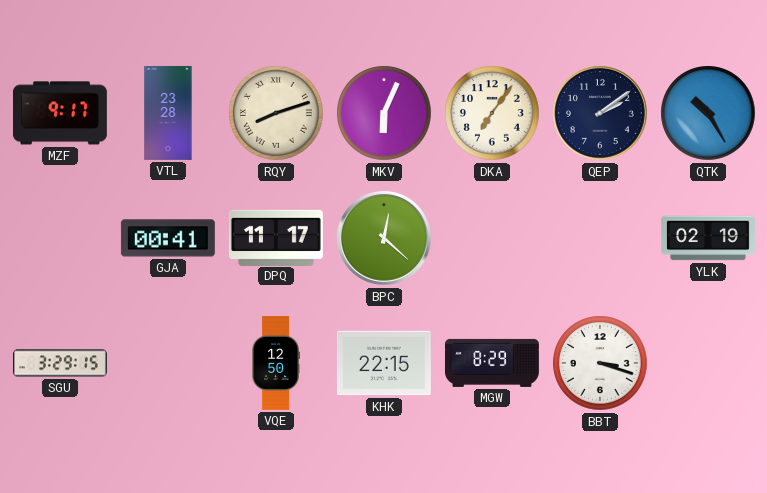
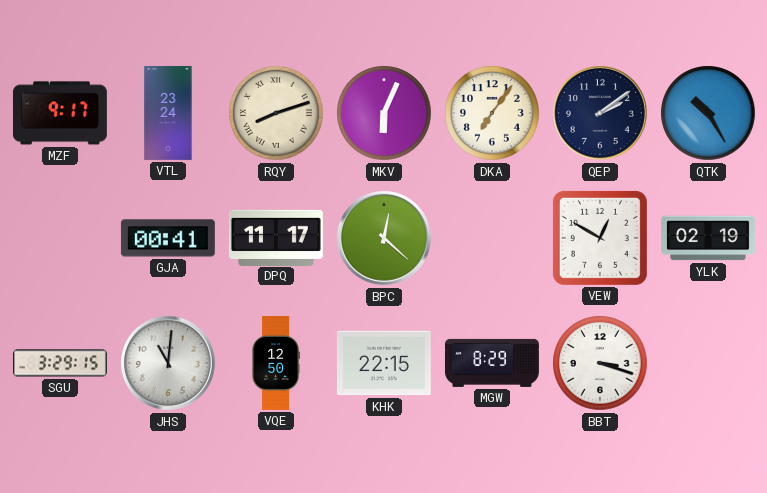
VTL: 23:28 -> 23:24 (168, 113)
VEW: none -> 12:50 (600, 238)
JHS: none -> 11:01 (168, 363)
